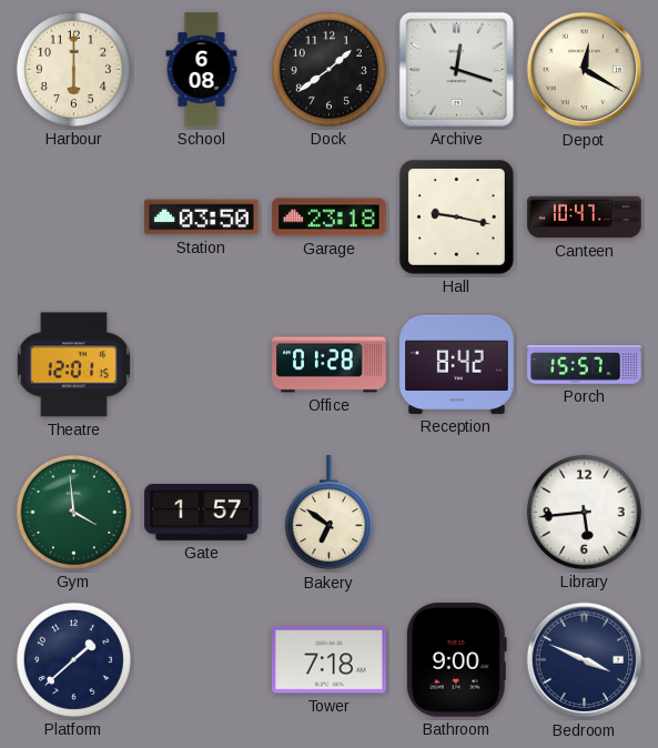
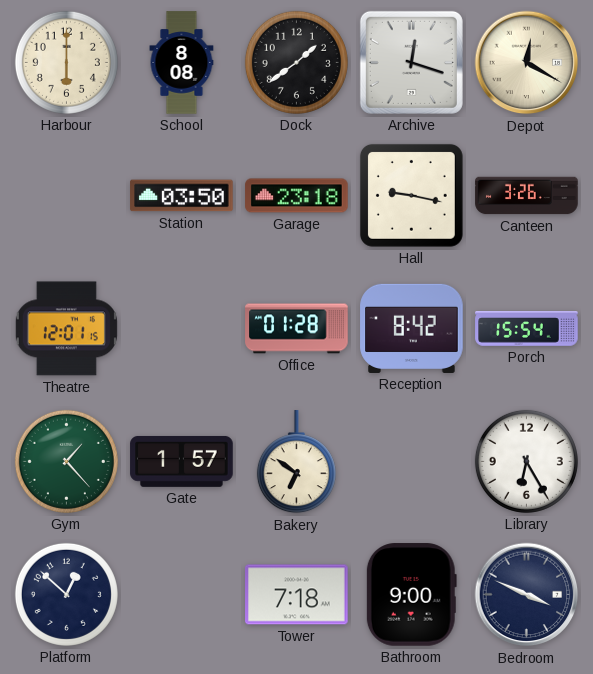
School: 6:08 -> 8:08 (182, 63)
Canteen: 10:47 -> 3:26 (527, 196)
Porch: 15:57 -> 15:54 (527, 329)
Gym: 3:59 -> 1:23 (66, 461)
Library: 5:44 -> 6:25 (526, 461)
Platform: 1:38 -> 12:52 (66, 594)
